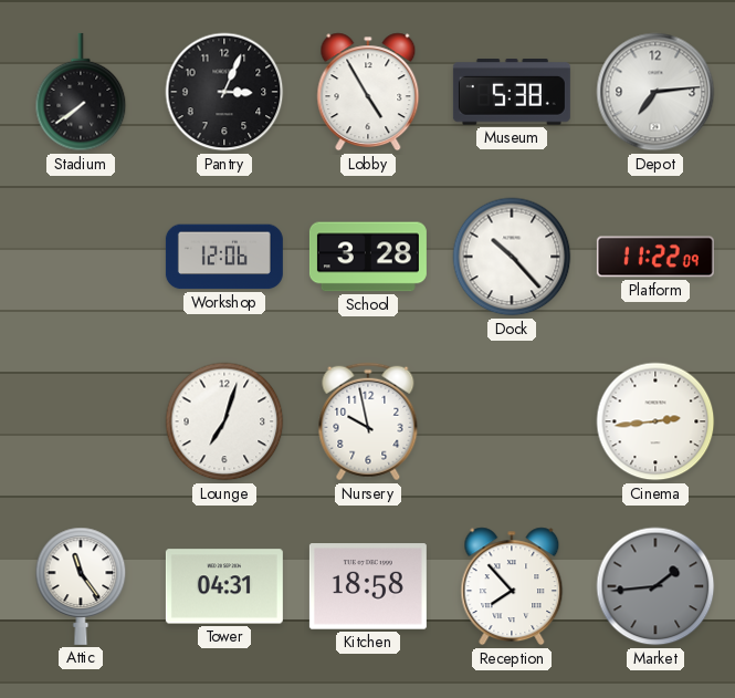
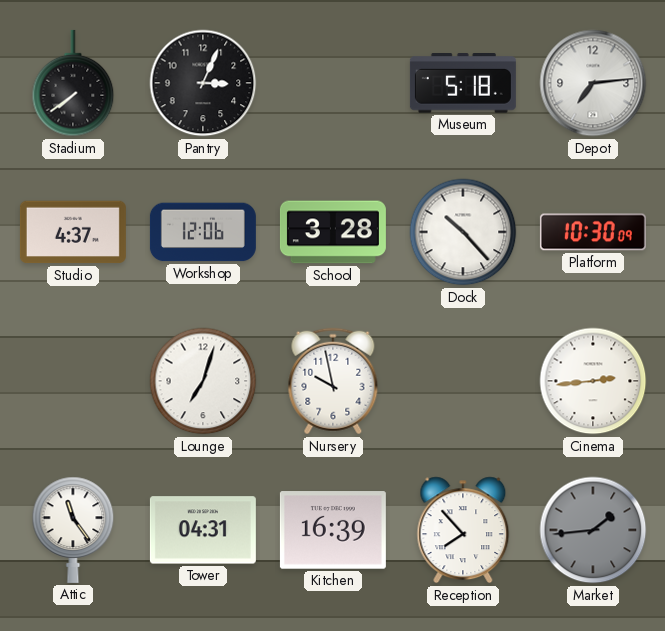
Lobby: 4:55 -> none (368, 92)
Museum: 5:38 -> 5:18 (463, 84)
Studio: none -> 4:37 (73, 232)
Platform: 11:22 -> 10:30 (593, 232)
Kitchen: 18:58 -> 16:39 (333, 530)
